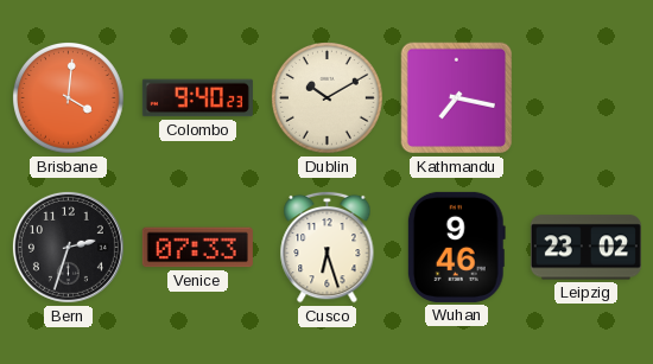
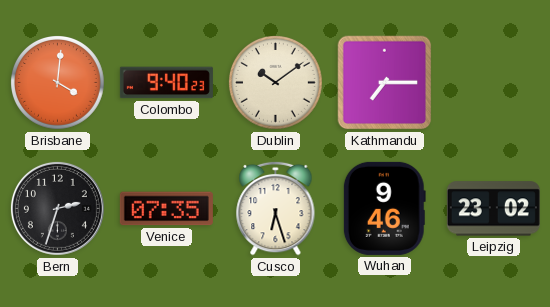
Dublin: 10:10 -> 10:09 (276, 83)
Kathmandu: 7:17 -> 7:15 (385, 83)
Venice: 07:33 -> 07:35 (166, 209)
